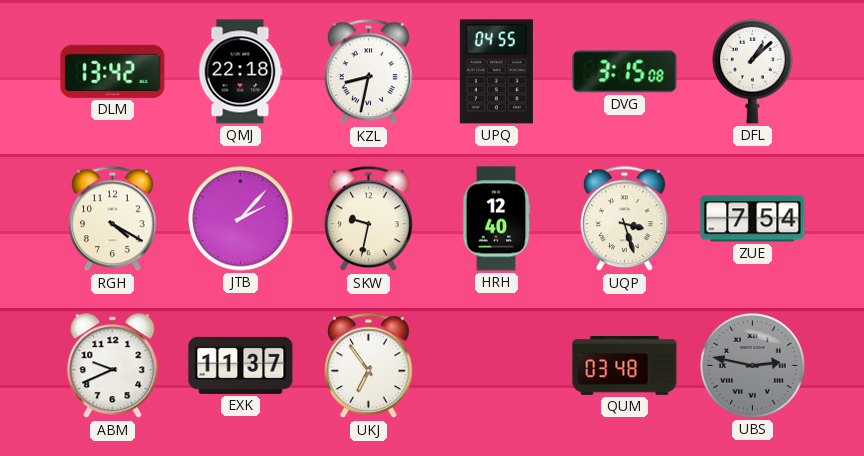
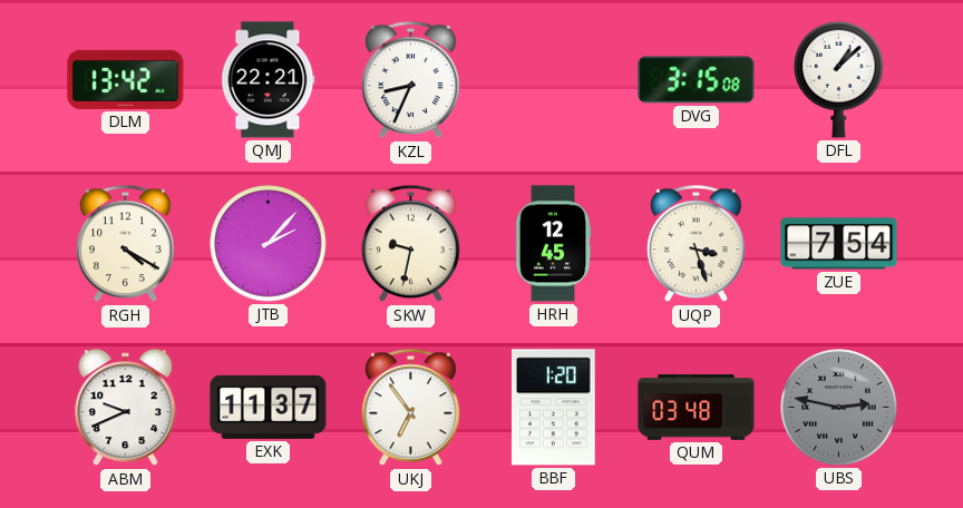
QMJ: 22:18 -> 22:21 (267, 80)
KZL: 8:32 -> 8:34 (411, 80)
UPQ: 04:55 -> none (496, 72)
HRH: 12:40 -> 12:45 (553, 244)
BBF: none -> 1:20 (554, 408)
